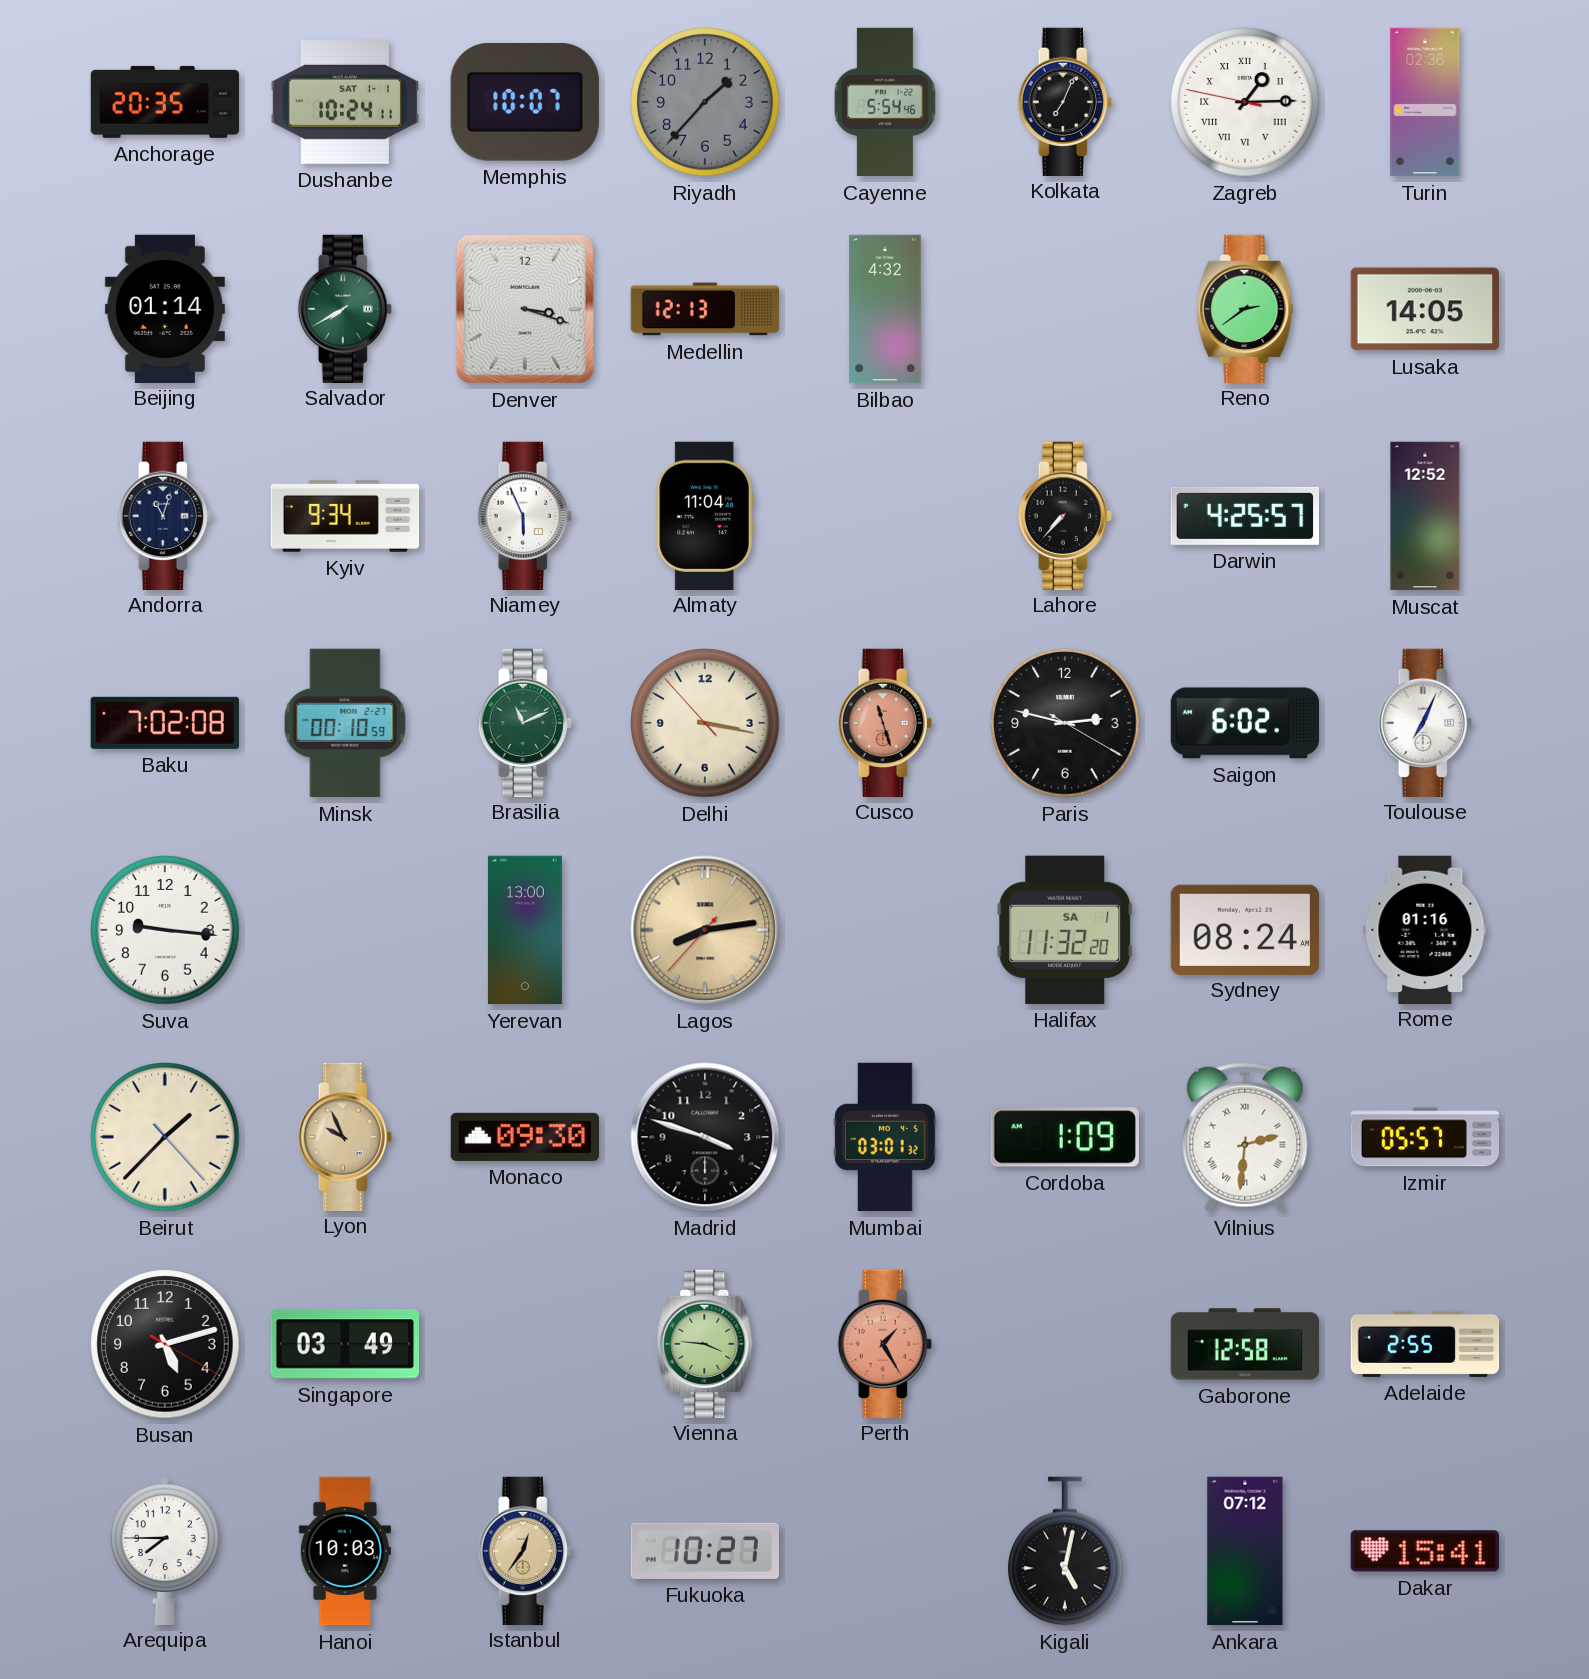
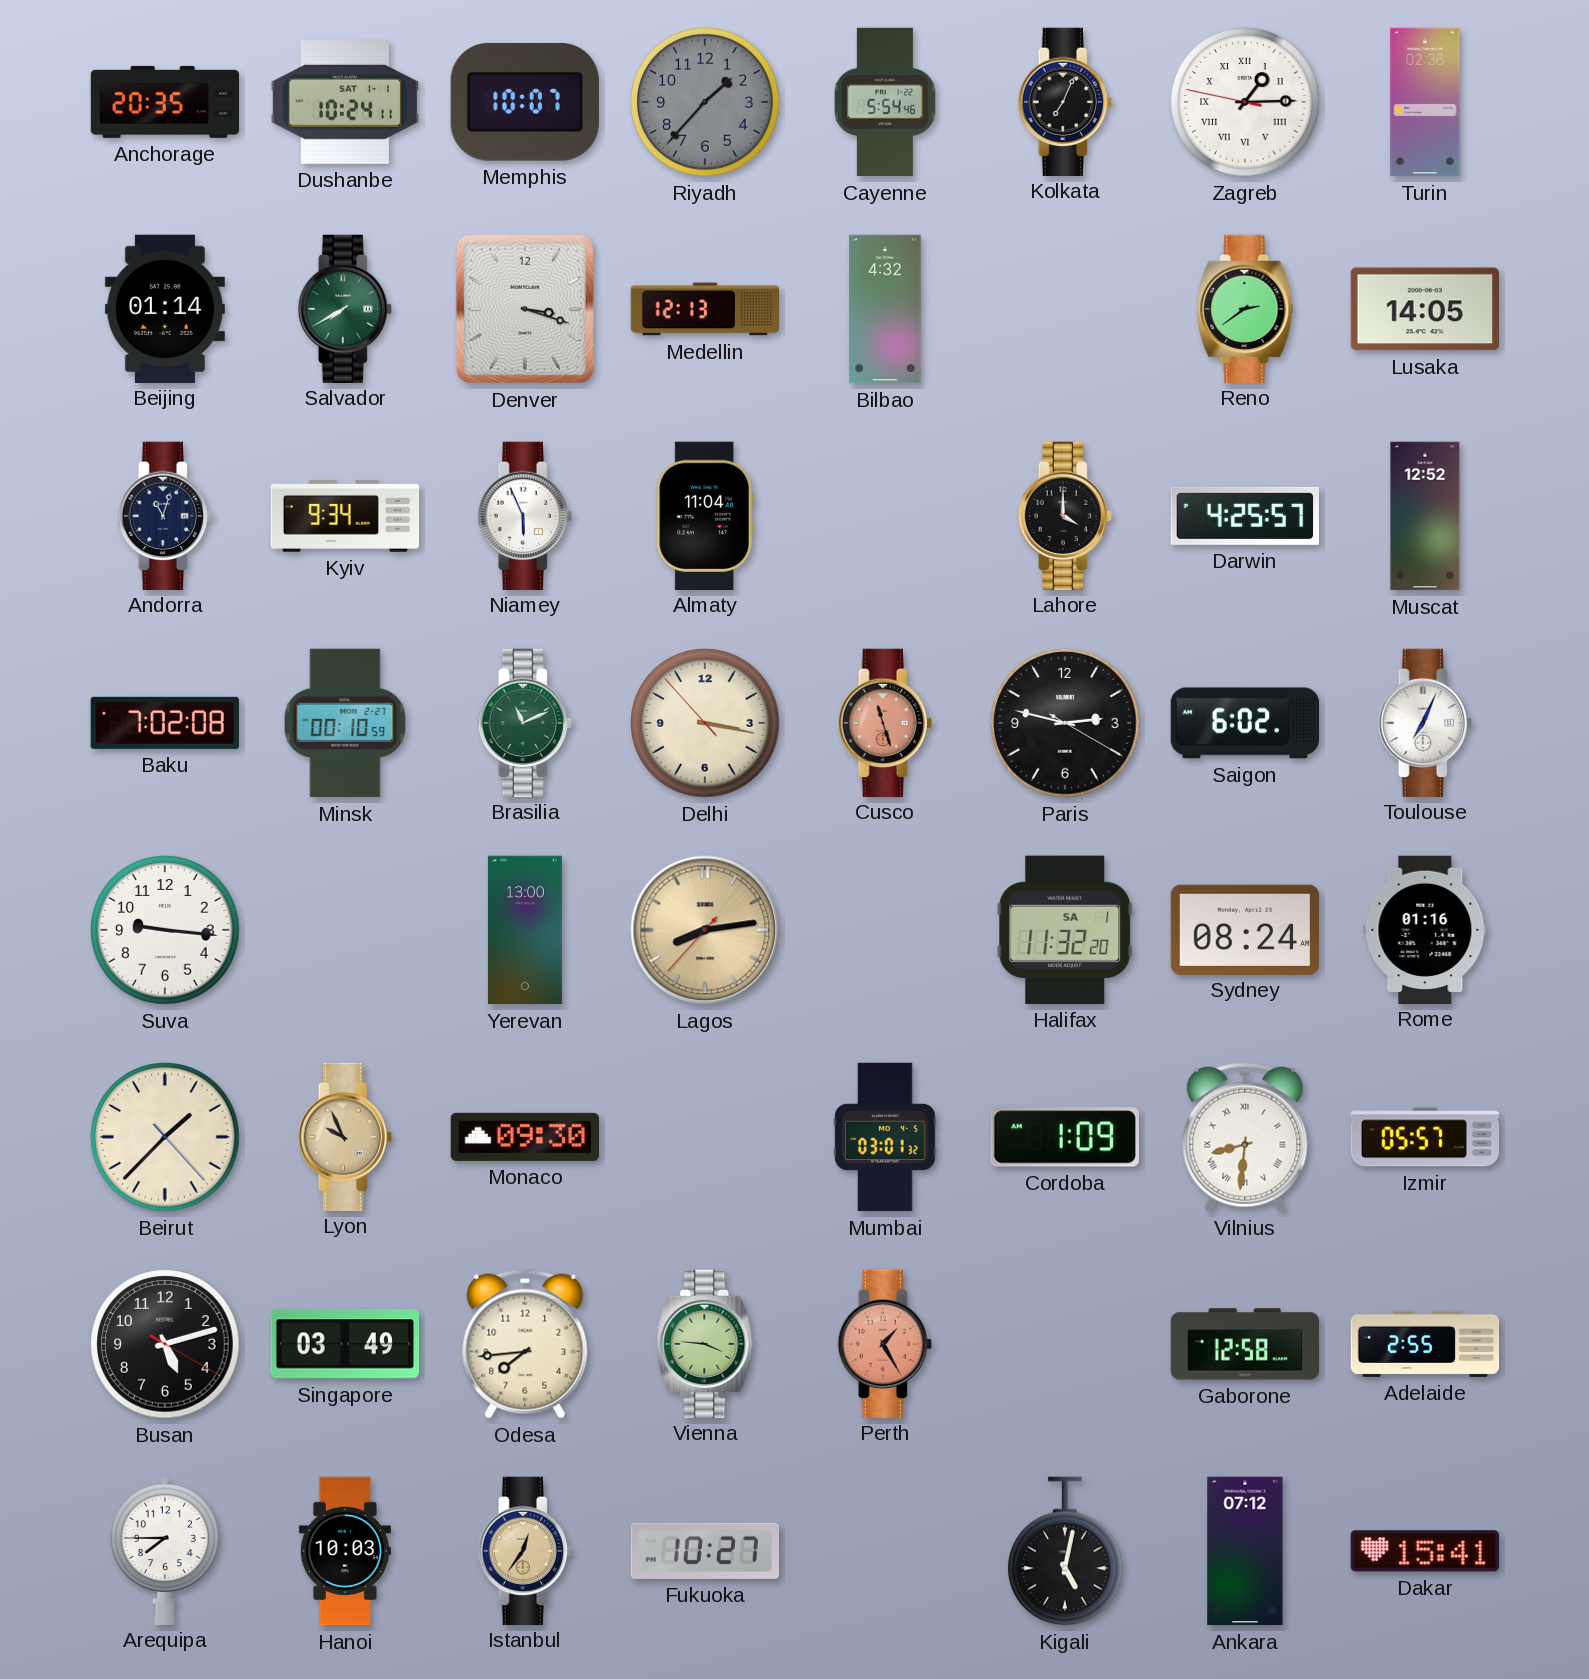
Lahore: 7:37 -> 4:00 (1065, 515)
Madrid: 3:48 -> none (705, 1137)
Vilnius: 2:31 -> 8:31 (1245, 1137)
Odesa: none -> 7:44 (525, 1344)
